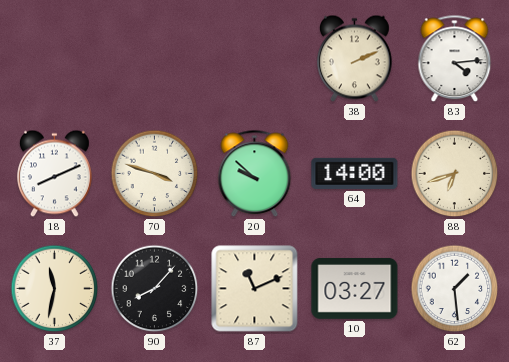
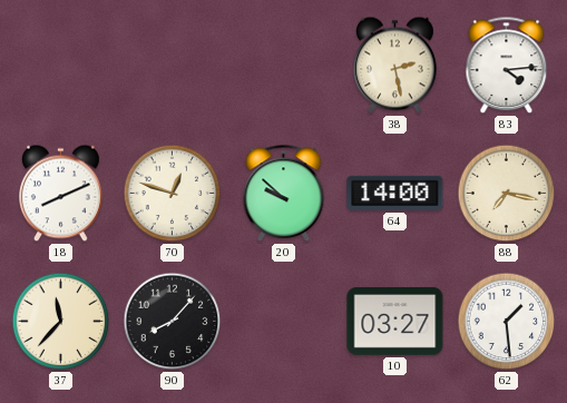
38: 2:11 -> 2:28 (395, 66)
70: 3:48 -> 12:48 (173, 194)
88: 6:42 -> 7:17 (507, 194)
37: 11:32 -> 11:37 (61, 322)
87: 11:11 -> none (255, 289)
